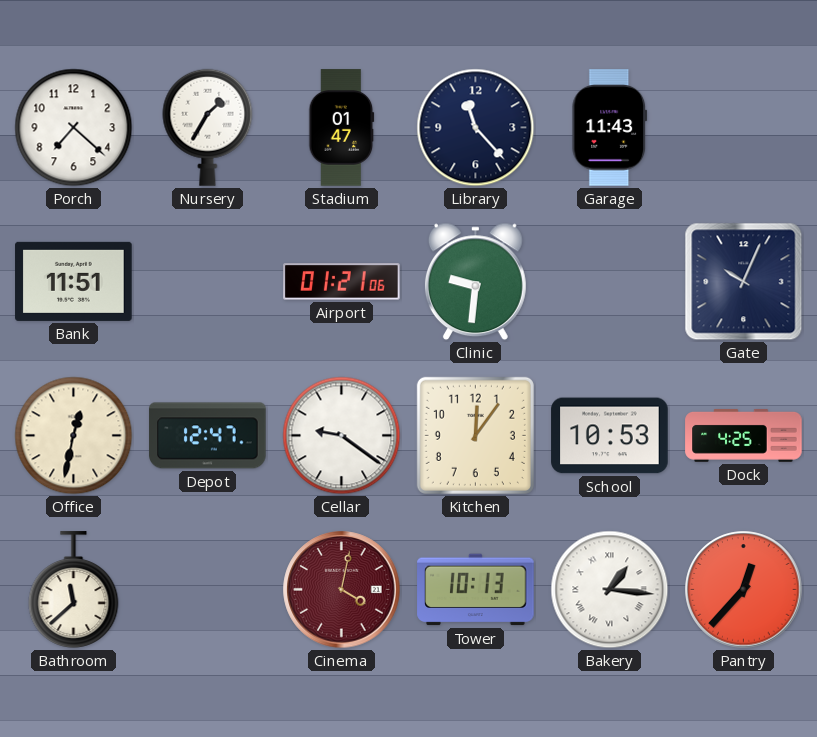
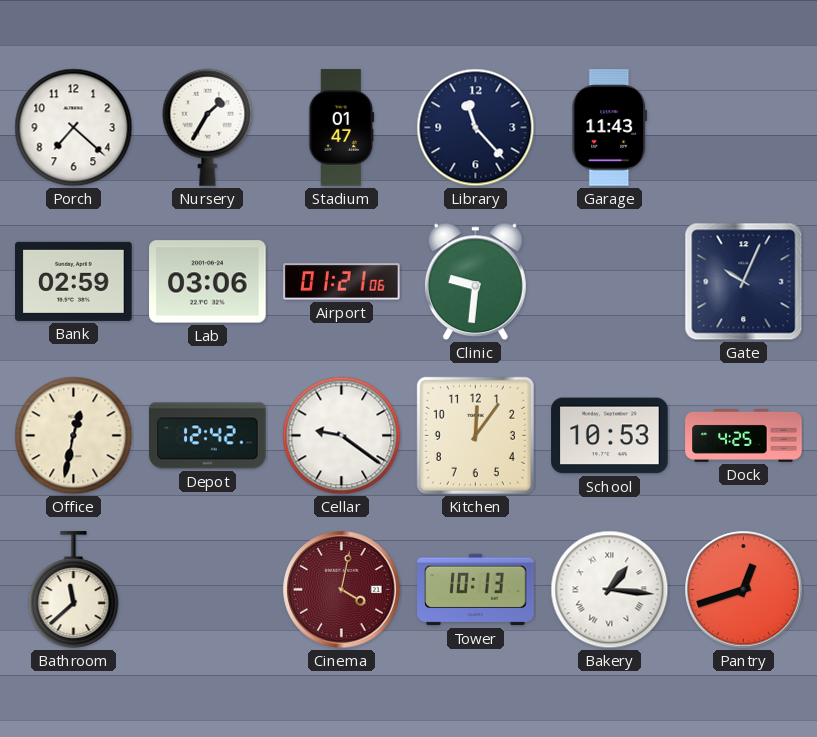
Bank: 11:51 -> 02:59 (74, 281)
Lab: none -> 03:06 (208, 282)
Depot: 12:47 -> 12:42 (208, 436)
Pantry: 12:37 -> 12:42 (744, 590)
